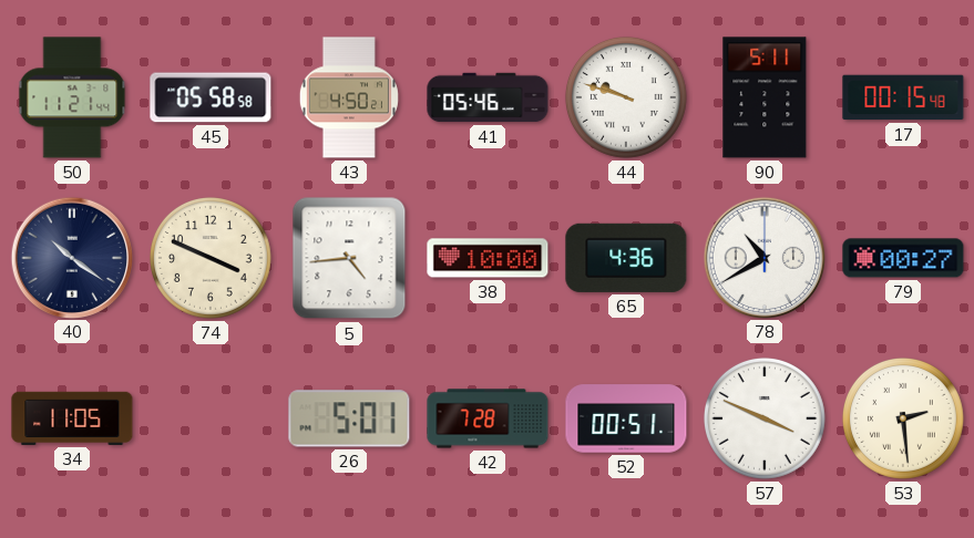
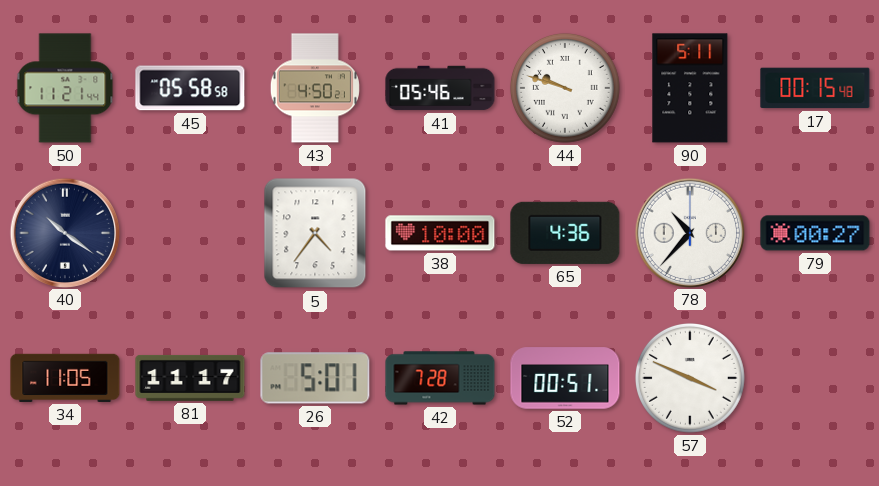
74: 3:49 -> none (211, 258)
5: 4:44 -> 4:36 (315, 233)
78: 10:40 -> 10:37 (689, 232)
81: none -> 11:17 (190, 378)
53: 2:29 -> none (903, 418)
